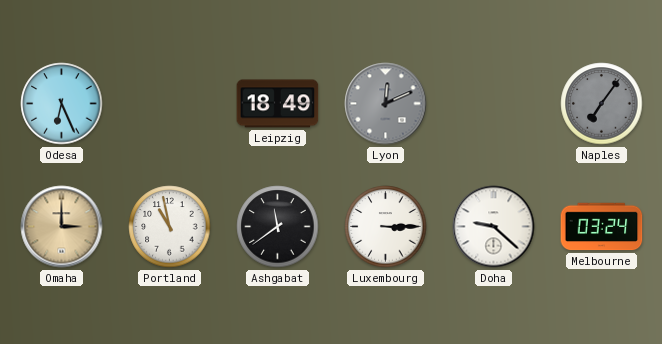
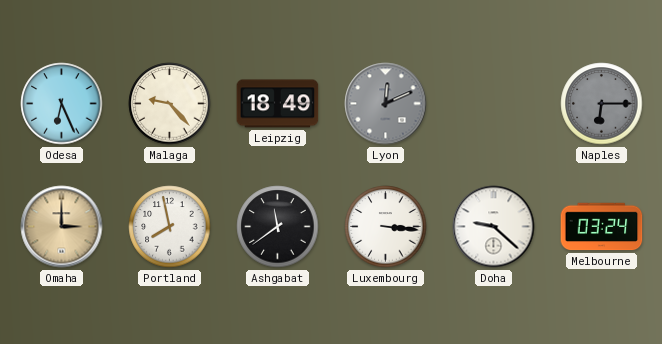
Malaga: none -> 9:23 (170, 104)
Naples: 7:06 -> 6:15 (602, 104)
Portland: 10:58 -> 7:58 (170, 227)
Luxembourg: 3:15 -> 3:16 (386, 227)
